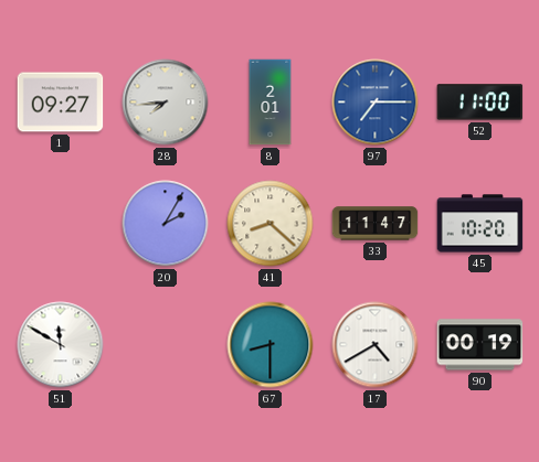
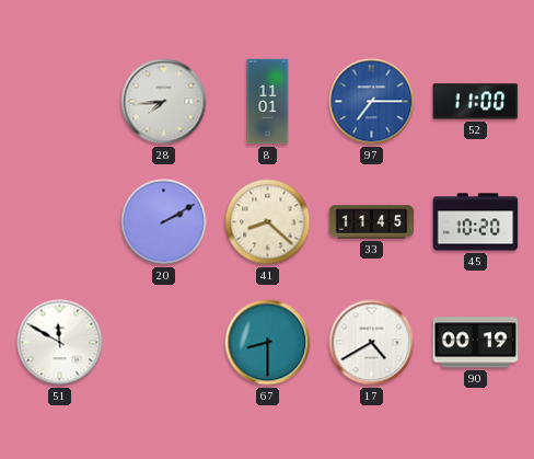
1: 09:27 -> none (61, 103)
8: 2:01 -> 11:01 (268, 102)
20: 2:05 -> 2:10 (164, 222)
33: 11:47 -> 11:45 (372, 222)
